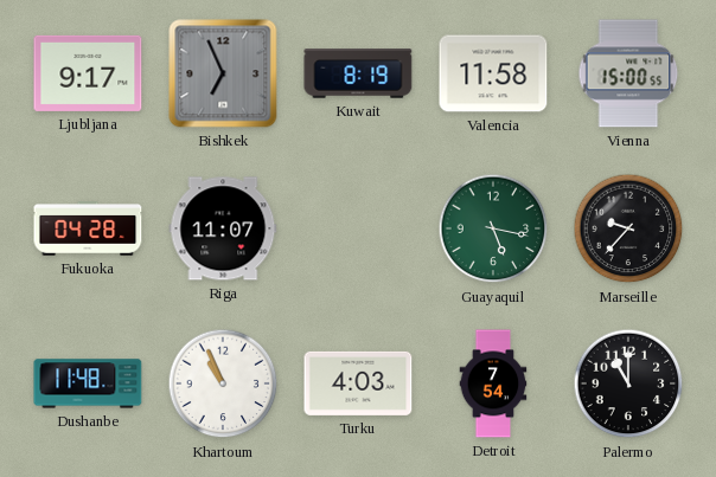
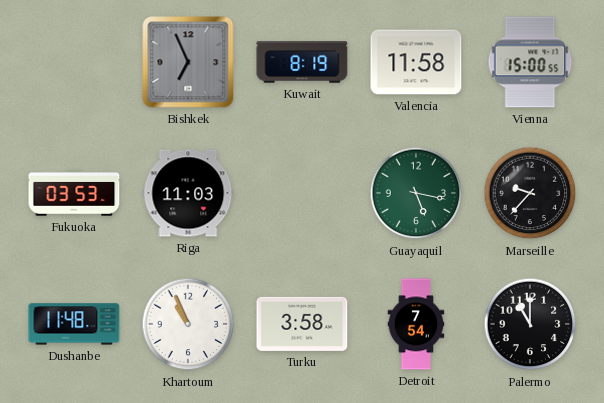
Ljubljana: 9:17 -> none (88, 73)
Fukuoka: 04:28 -> 03:53 (74, 193)
Riga: 11:07 -> 11:03 (188, 193)
Turku: 4:03 -> 3:58 (302, 324)
